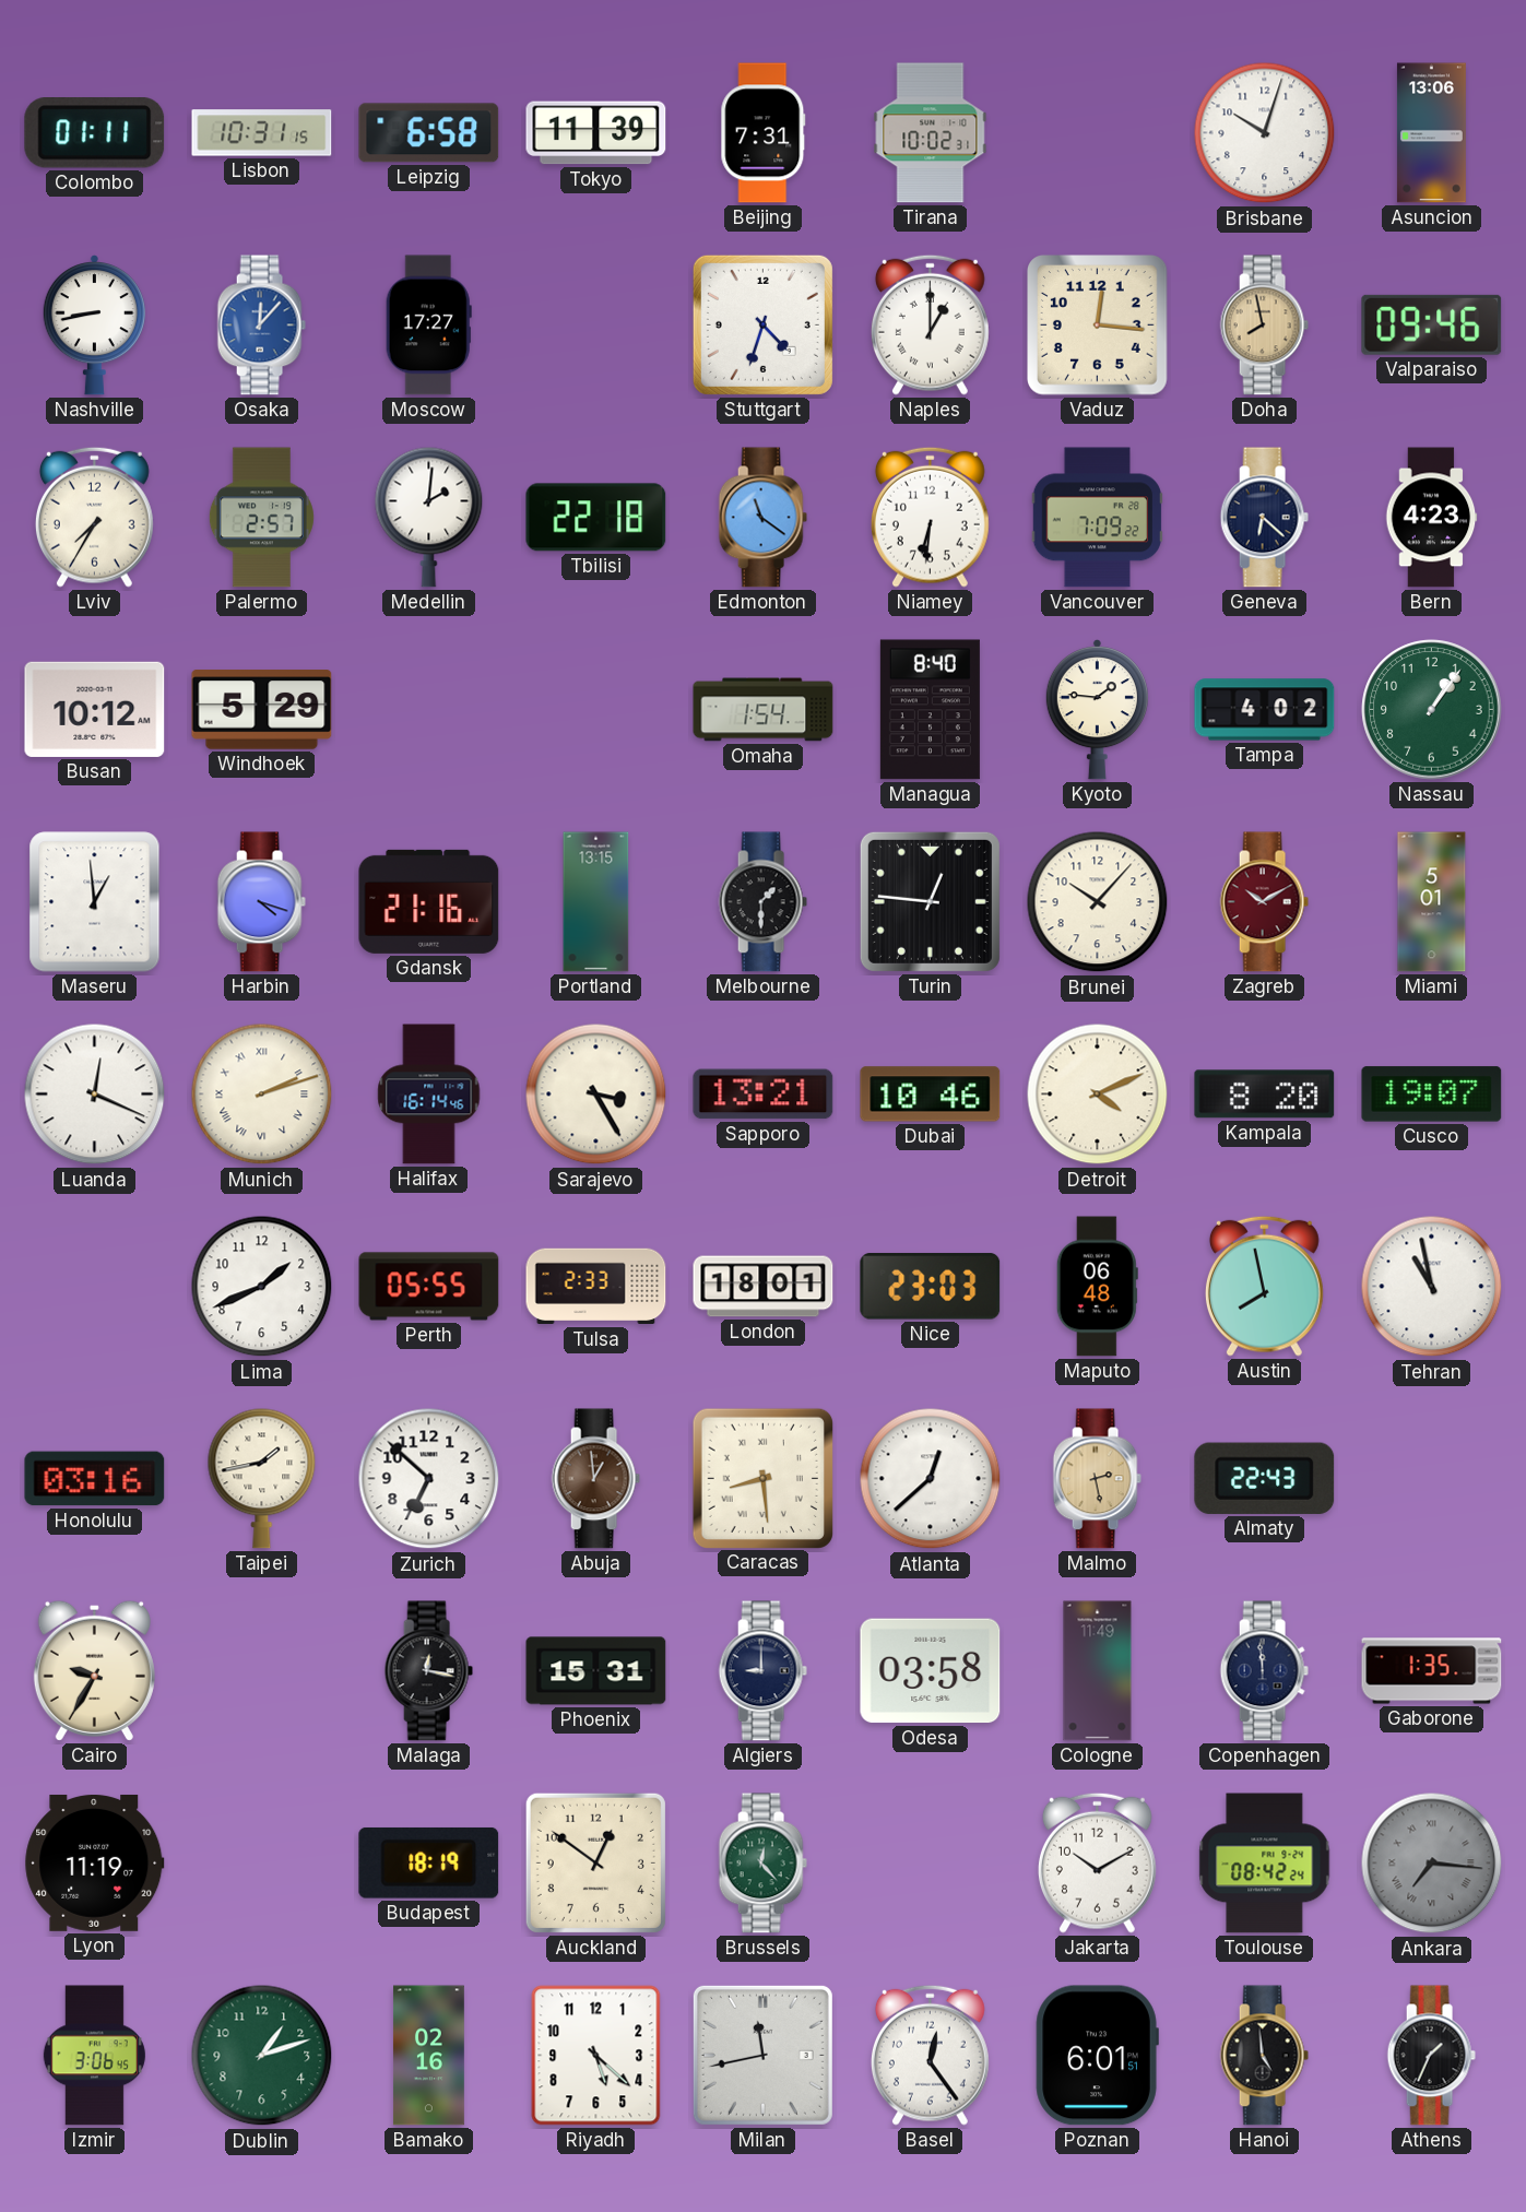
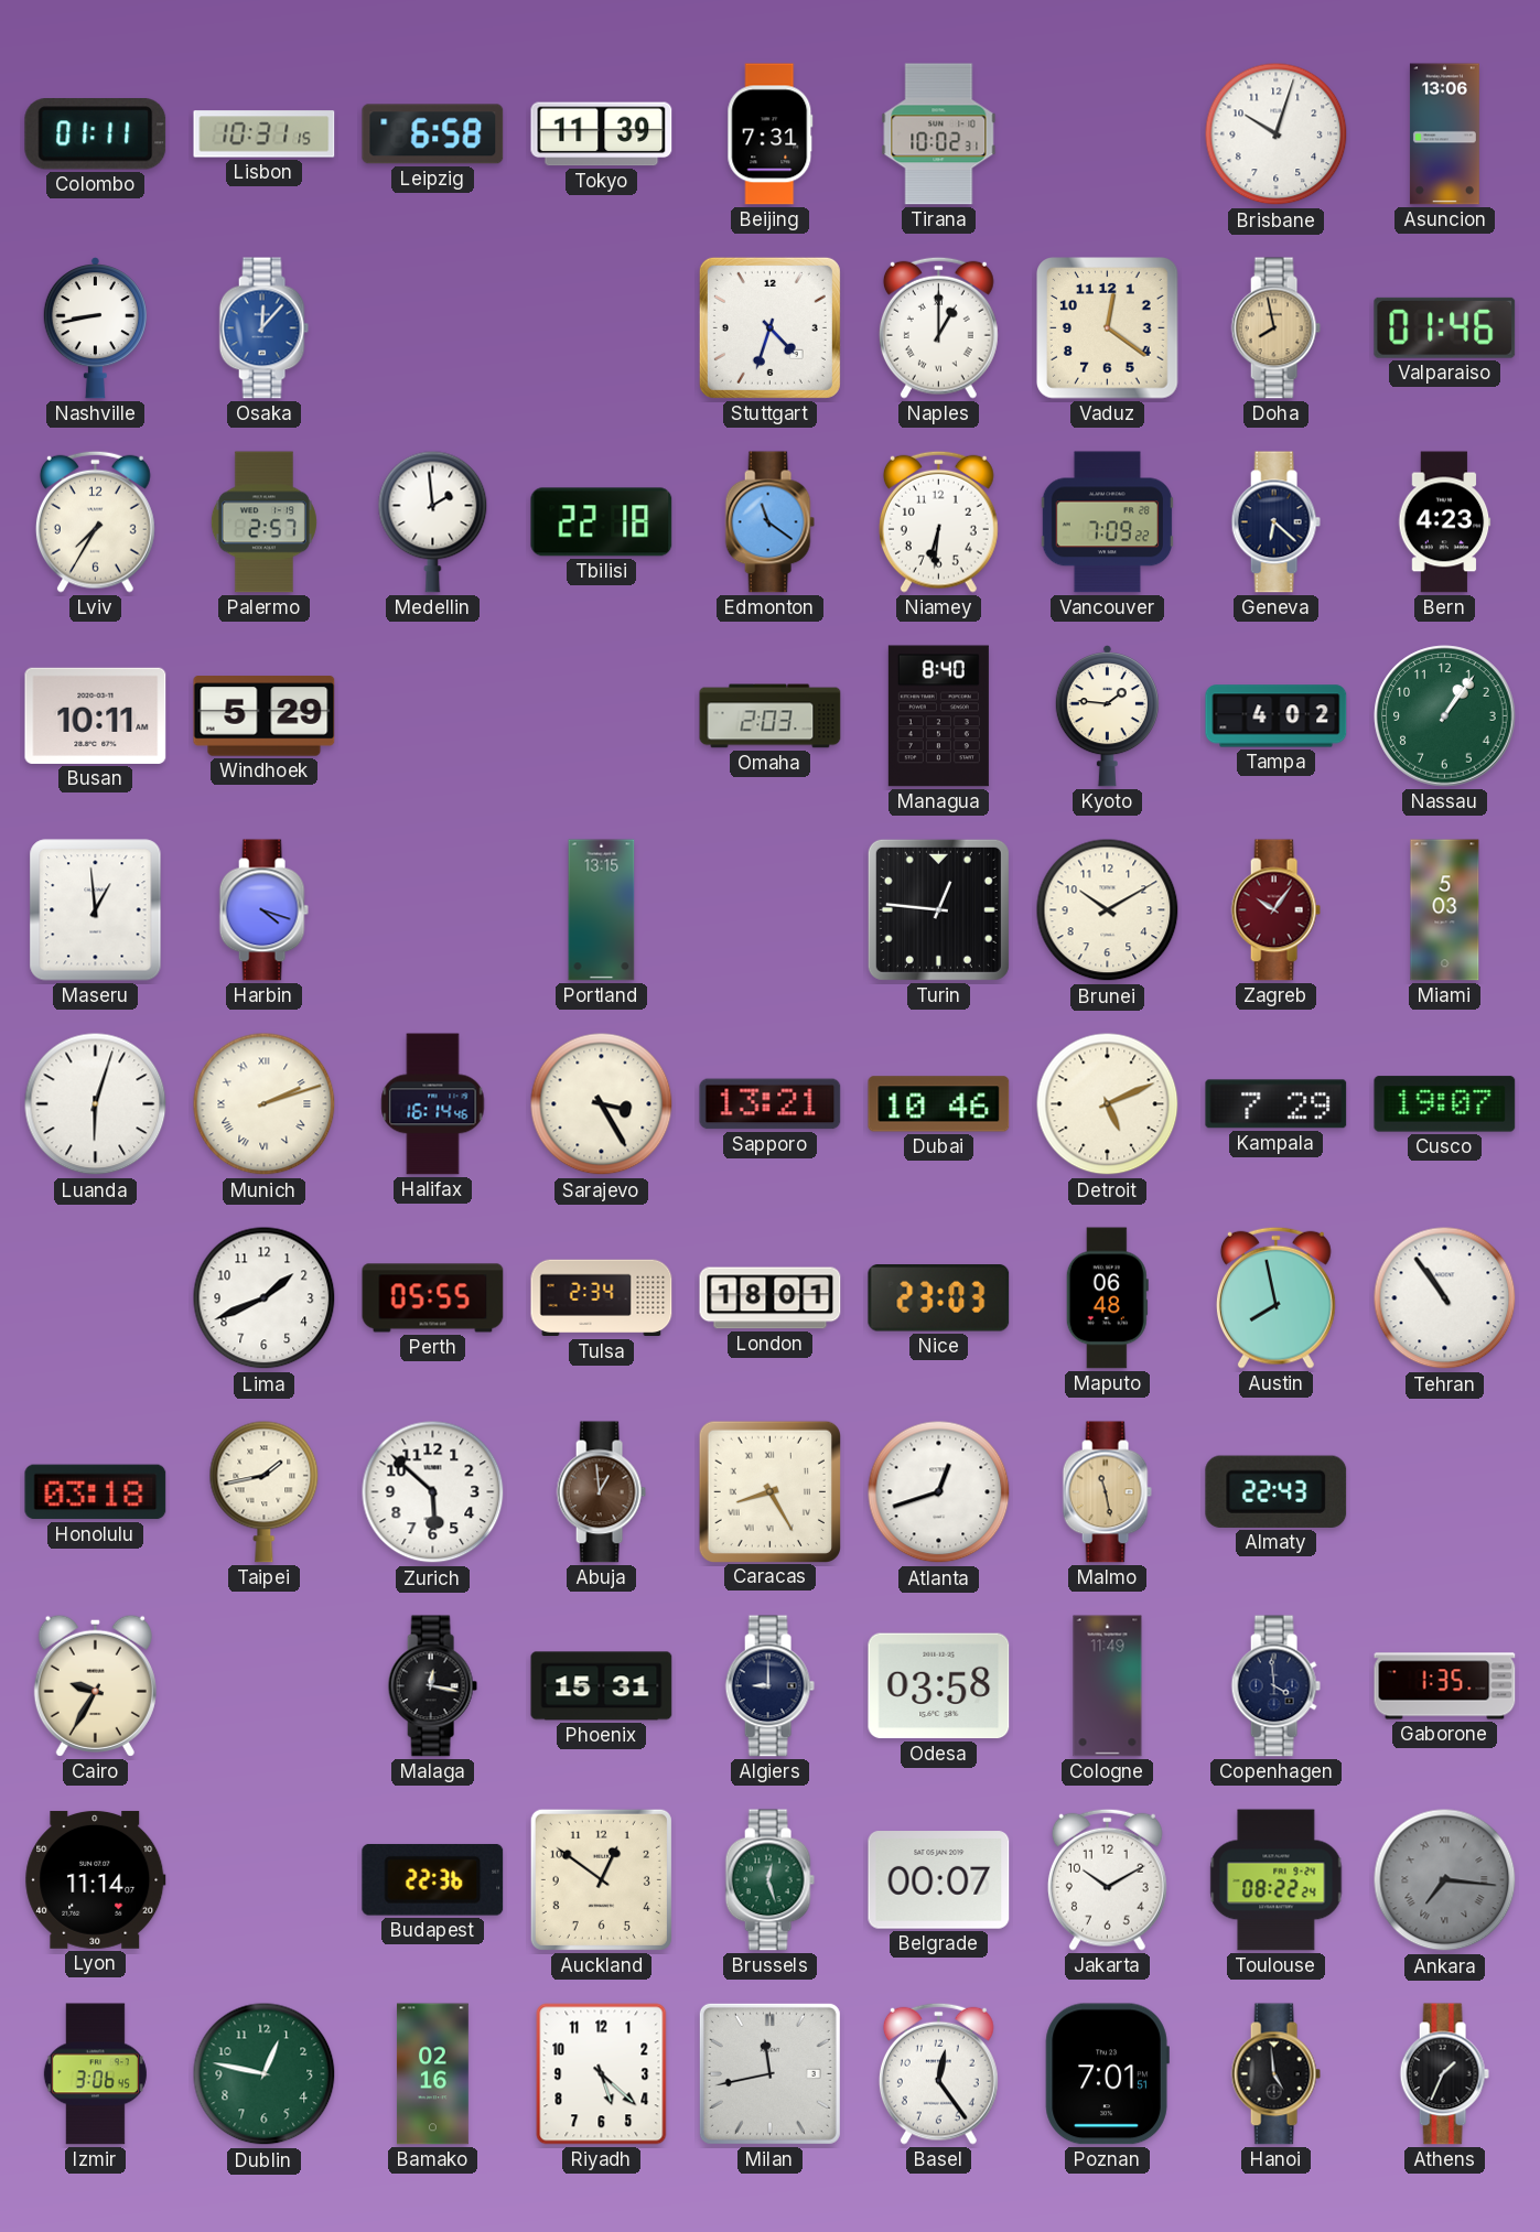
Moscow: 17:27 -> none (428, 326)
Vaduz: 12:16 -> 12:21 (1108, 328)
Valparaiso: 09:46 -> 01:46 (1445, 327)
Medellin: 2:01 -> 1:59 (433, 521)
Busan: 10:12 -> 10:11 (96, 715)
Omaha: 1:54 -> 2:03 (771, 716)
Gdansk: 21:16 -> none (429, 901)
Melbourne: 1:30 -> none (762, 902)
Brunei: 10:07 -> 10:10 (1108, 910)
Zagreb: 10:10 -> 10:06 (1275, 910)
Miami: 5:01 -> 5:03 (1445, 910)
Luanda: 12:19 -> 6:03 (96, 1104)
Detroit: 4:11 -> 5:11 (1108, 1104)
Kampala: 8:20 -> 7:29 (1277, 1104)
Tulsa: 2:33 -> 2:34 (602, 1298)
Tehran: 10:58 -> 10:54 (1445, 1298)
Honolulu: 03:16 -> 03:18 (96, 1492)
Zurich: 6:52 -> 5:52 (433, 1492)
Caracas: 8:29 -> 8:25 (769, 1491)
Atlanta: 12:38 -> 12:42 (939, 1492)
Malmo: 2:28 -> 11:28 (1107, 1492)
Copenhagen: 11:59 -> 3:59 (1275, 1686)
Lyon: 11:19 -> 11:14 (96, 1879)
Budapest: 18:19 -> 22:36 (433, 1879)
Brussels: 12:23 -> 12:27 (769, 1880)
Belgrade: none -> 00:07 (939, 1880)
Toulouse: 08:42 -> 08:22 (1277, 1880)
Dublin: 1:12 -> 12:47 (265, 2074)
Poznan: 6:01 -> 7:01 (1107, 2074)
